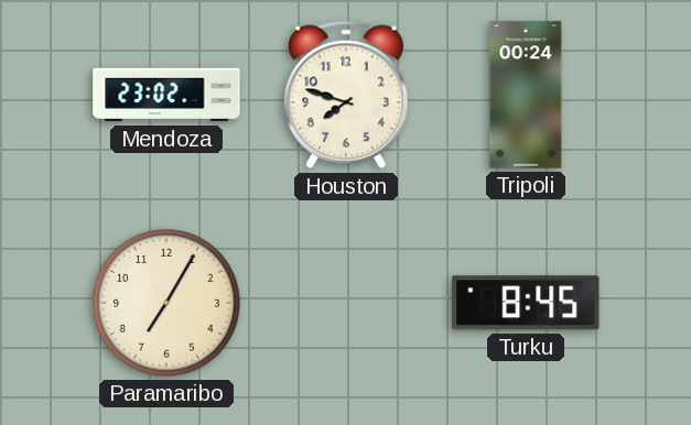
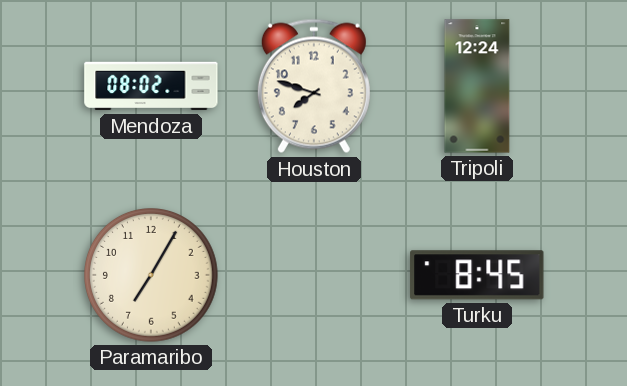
Mendoza: 23:02 -> 08:02 (151, 86)
Tripoli: 00:24 -> 12:24 (477, 86)
